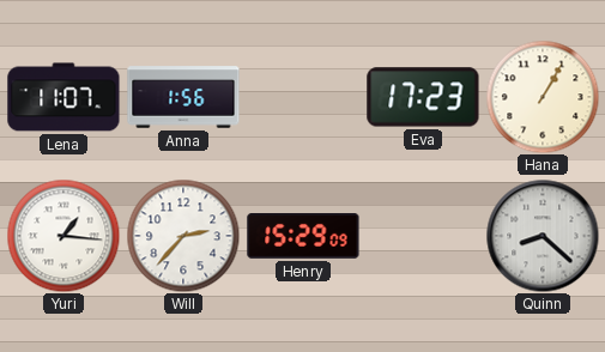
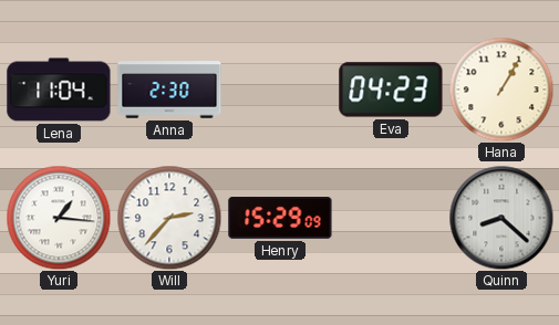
Lena: 11:07 -> 11:04 (59, 90)
Anna: 1:56 -> 2:30 (169, 90)
Eva: 17:23 -> 04:23 (391, 90)
